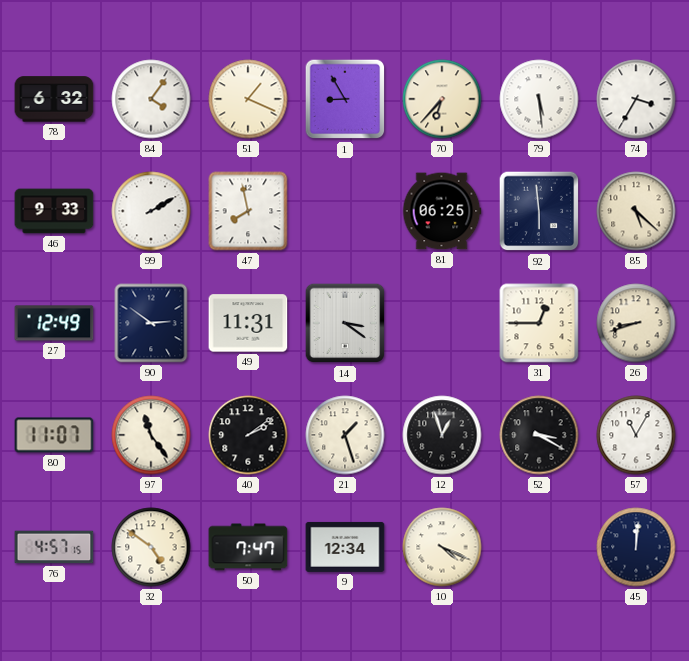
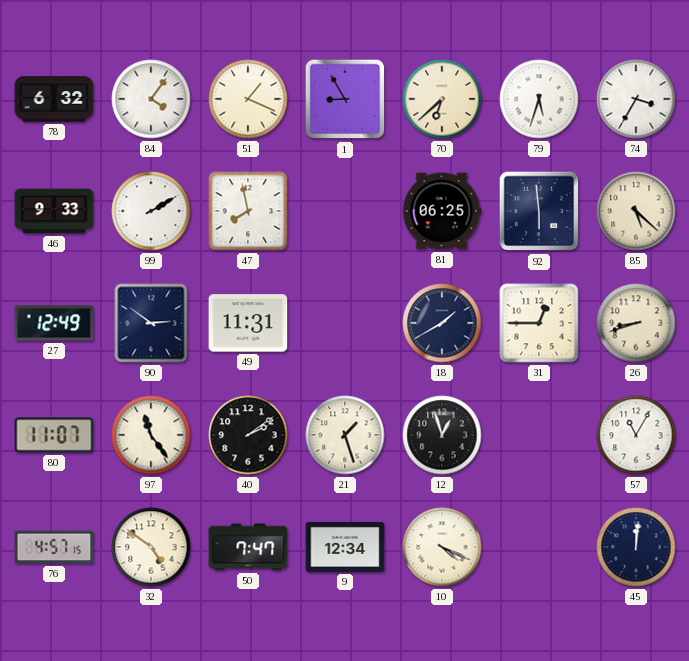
70: 6:37 -> 6:38 (442, 99)
79: 5:29 -> 5:33 (539, 99)
14: 3:21 -> none (345, 323)
18: none -> 1:40 (442, 323)
52: 3:20 -> none (539, 435)
